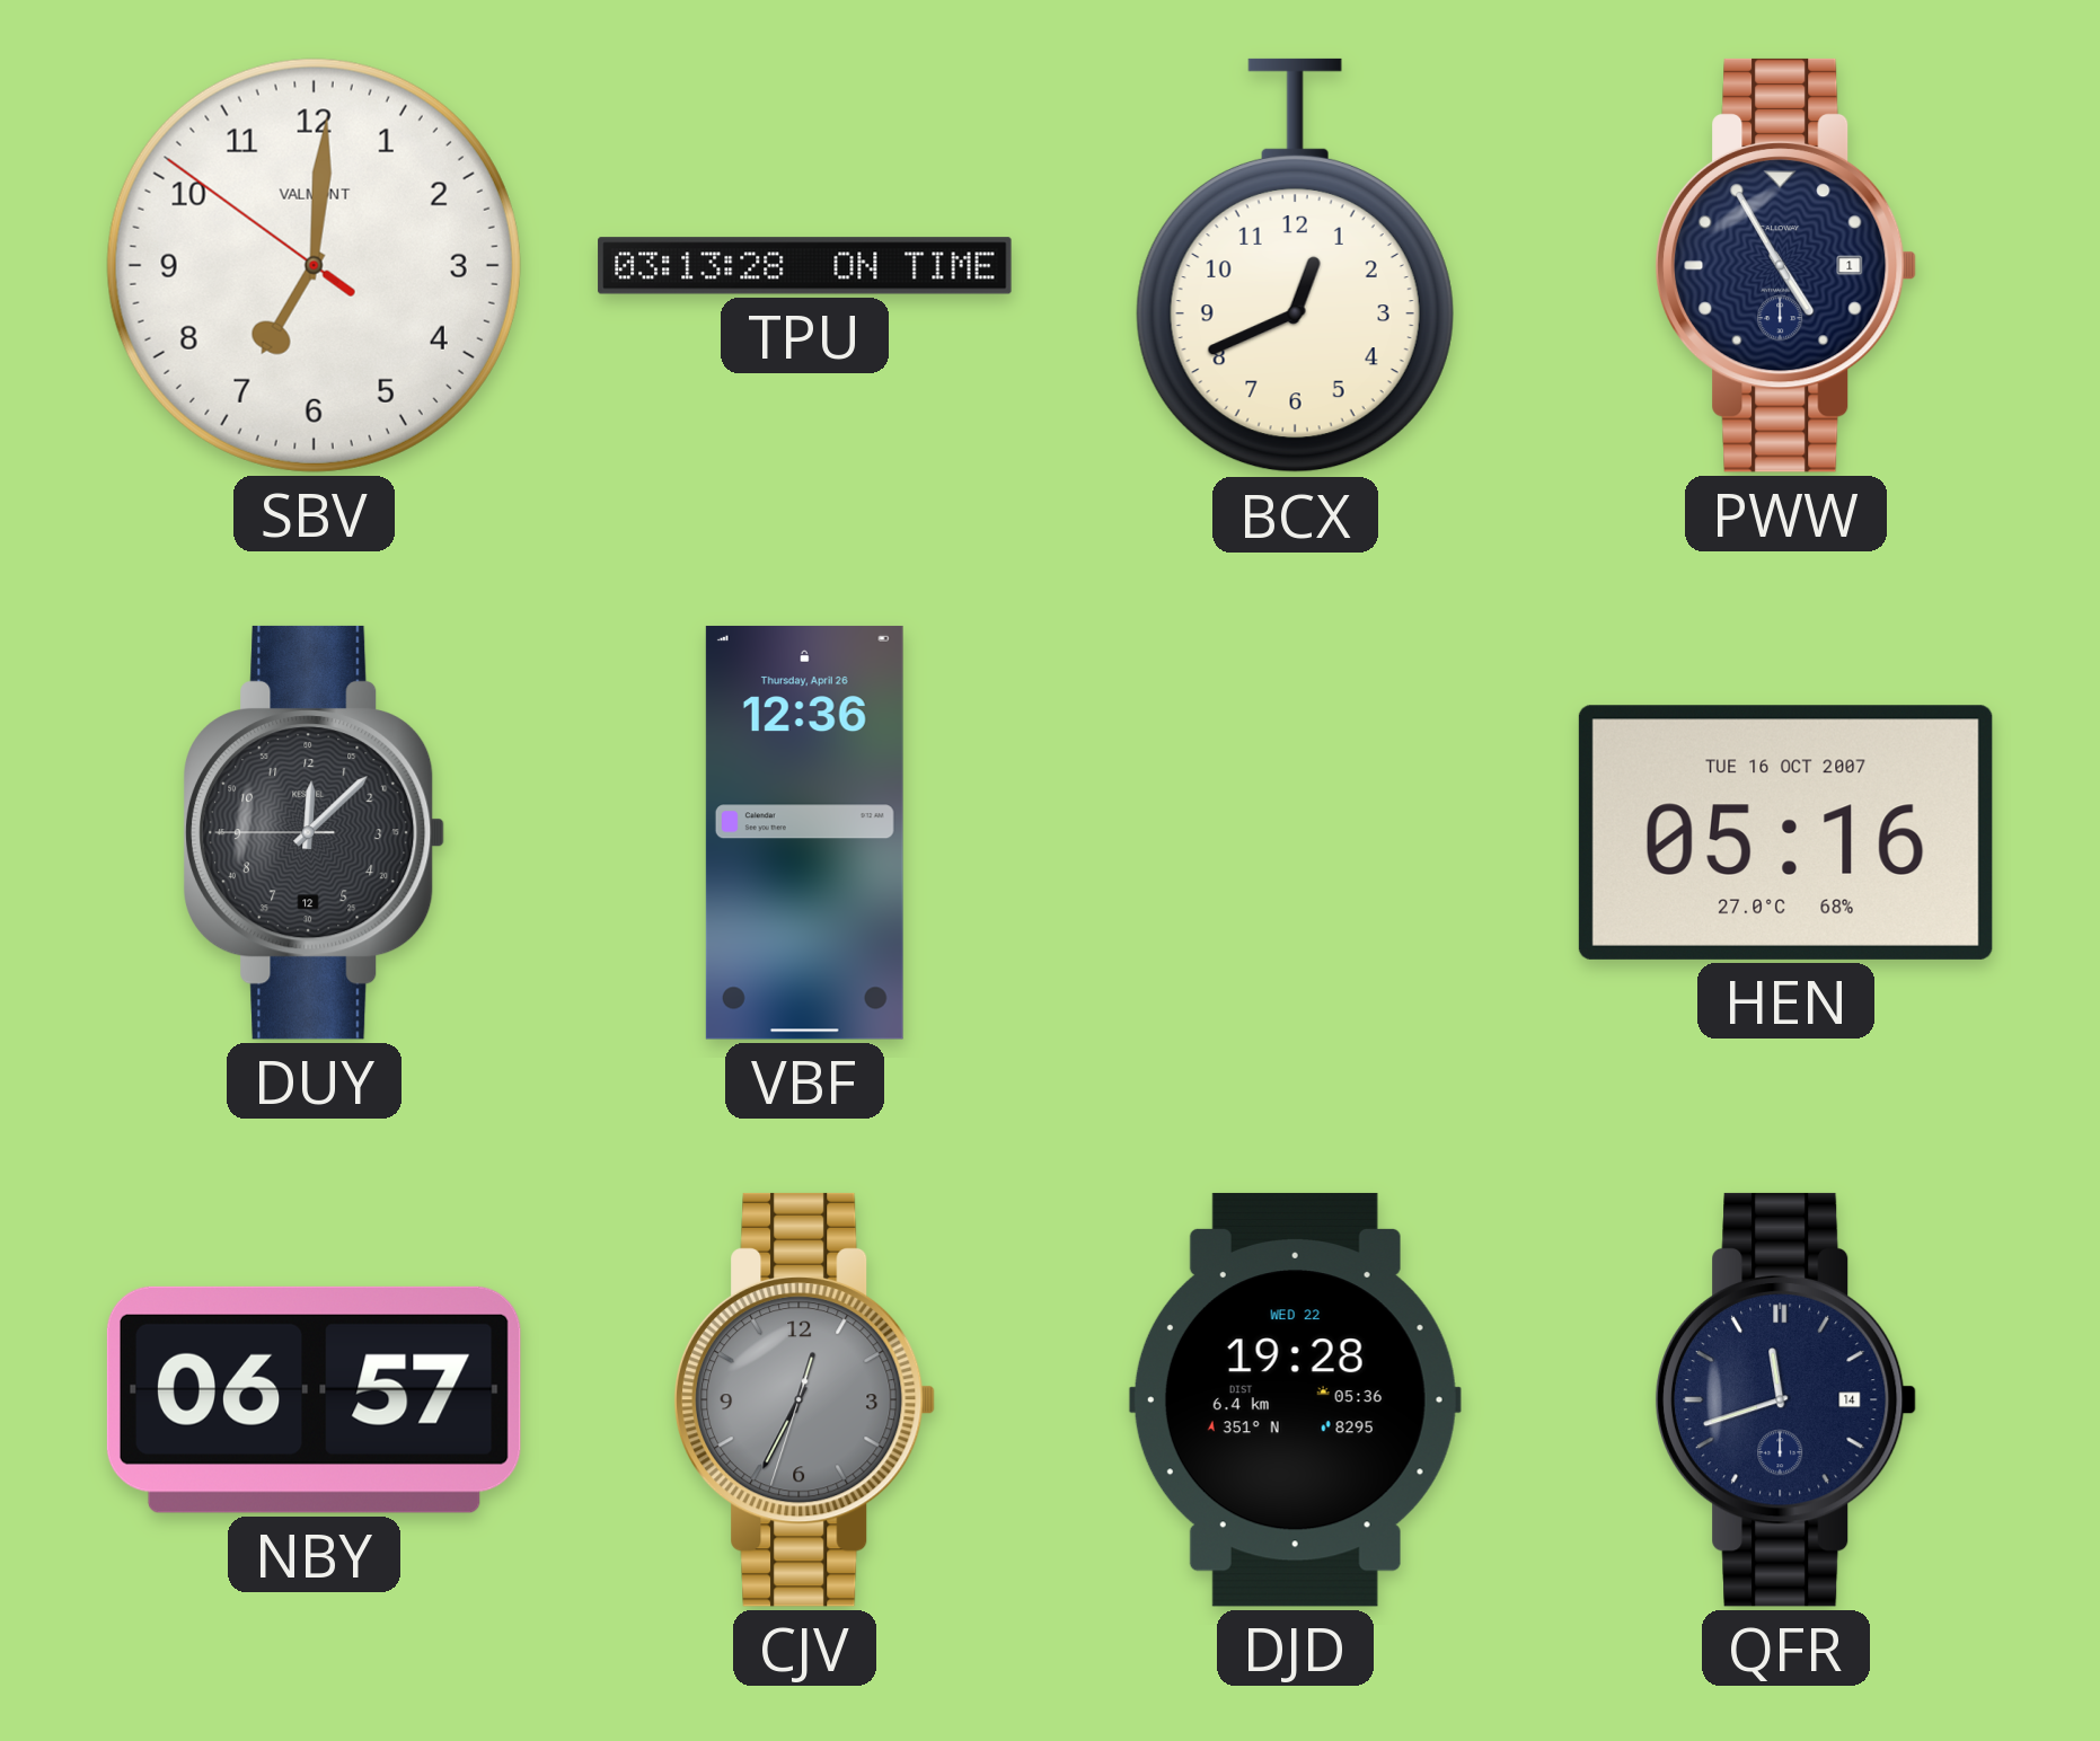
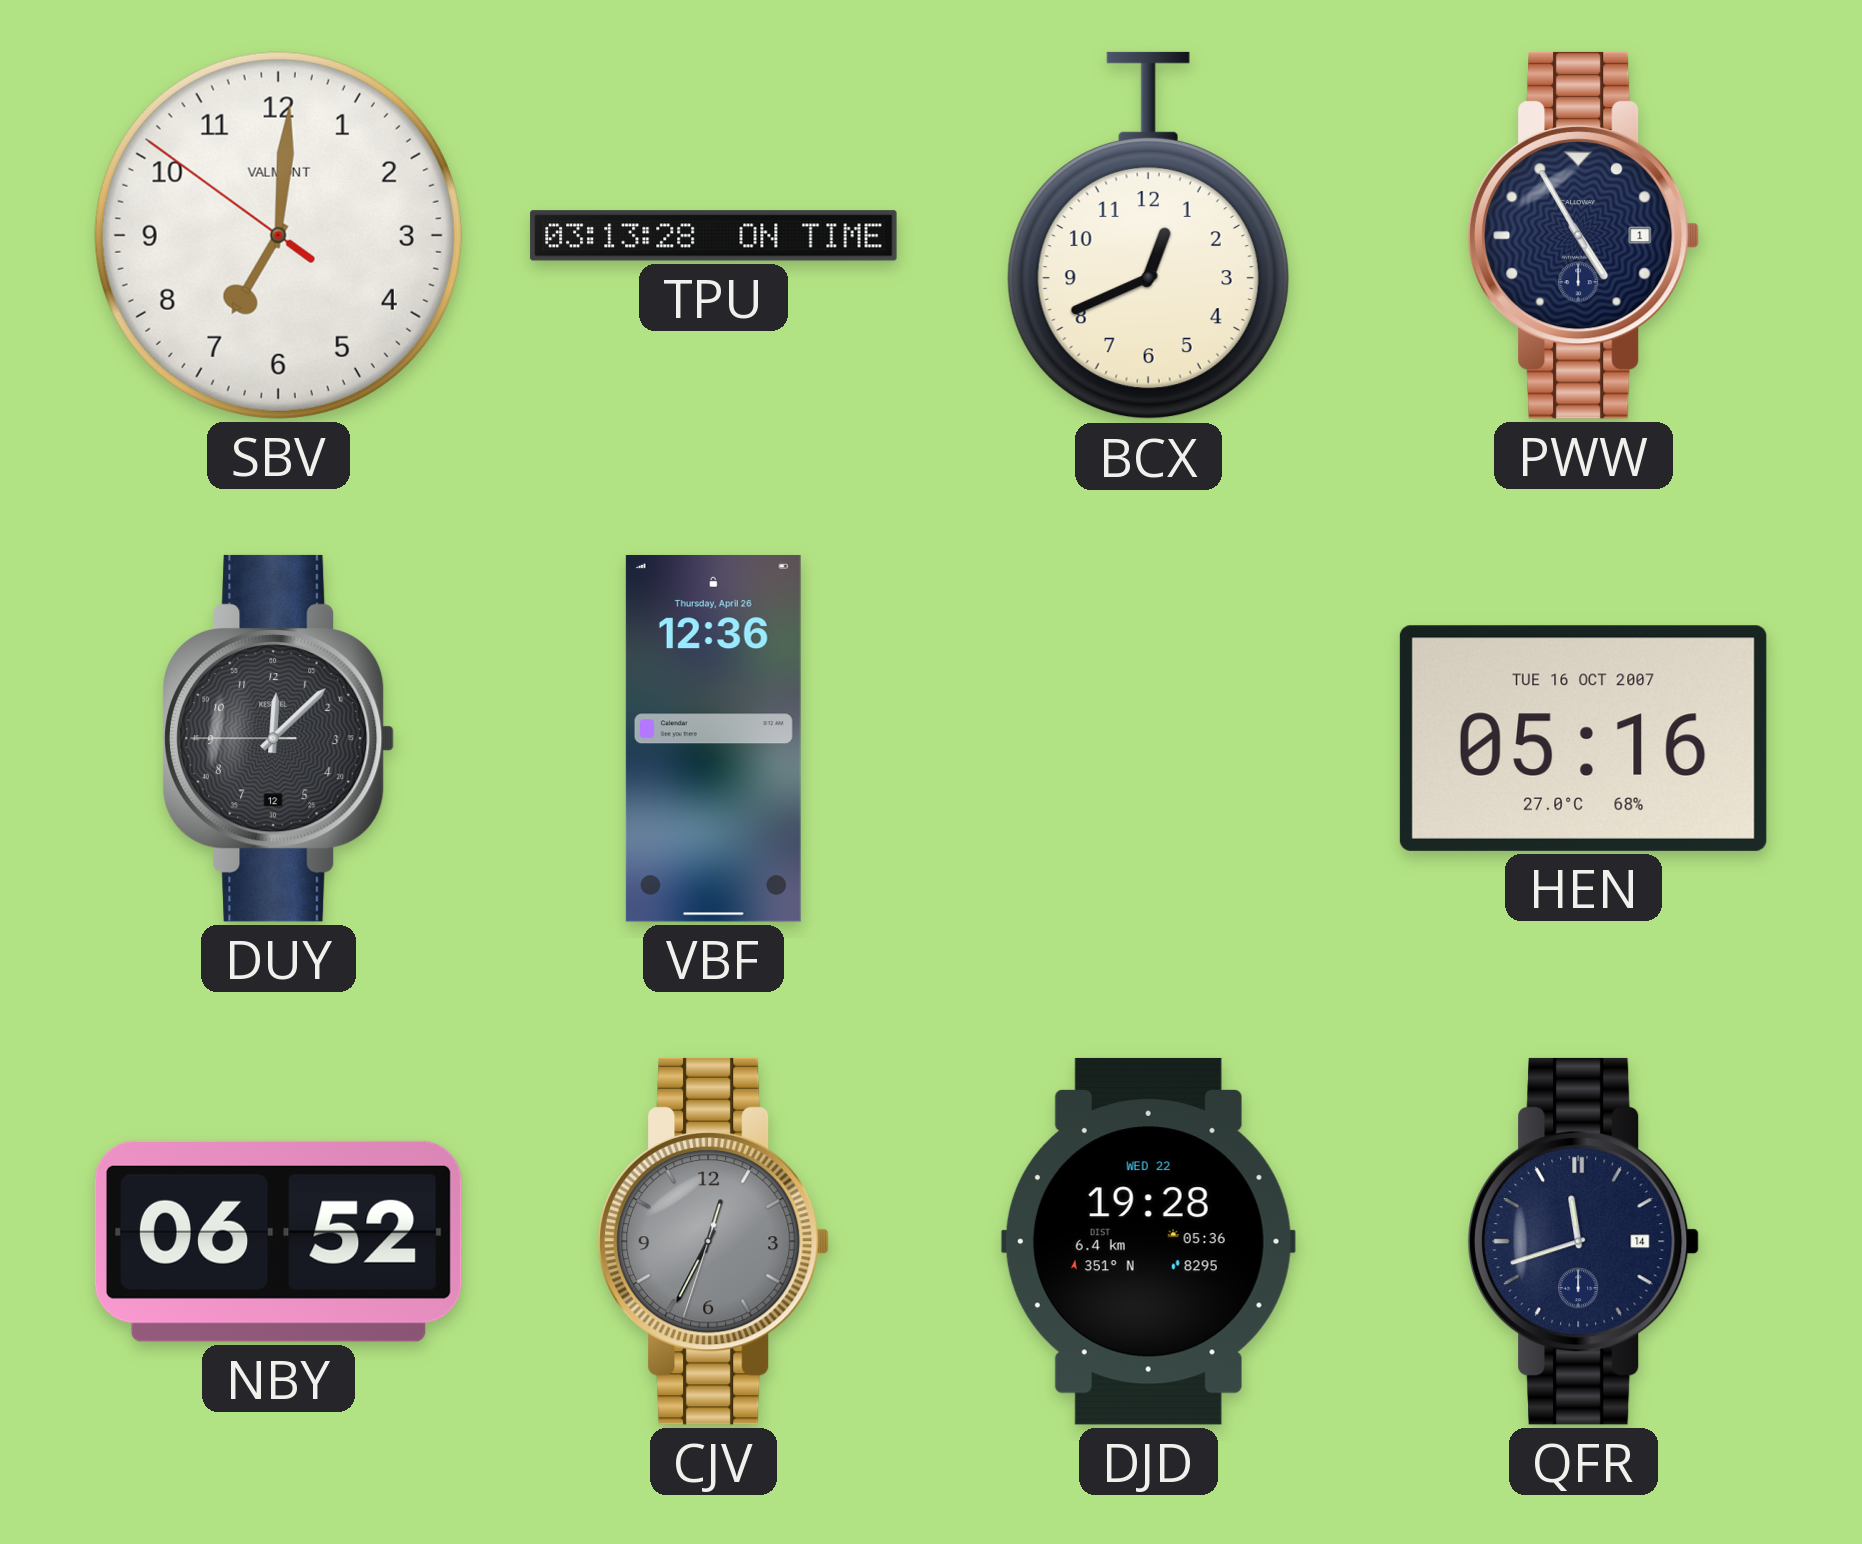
NBY: 06:57 -> 06:52 (278, 1241)
